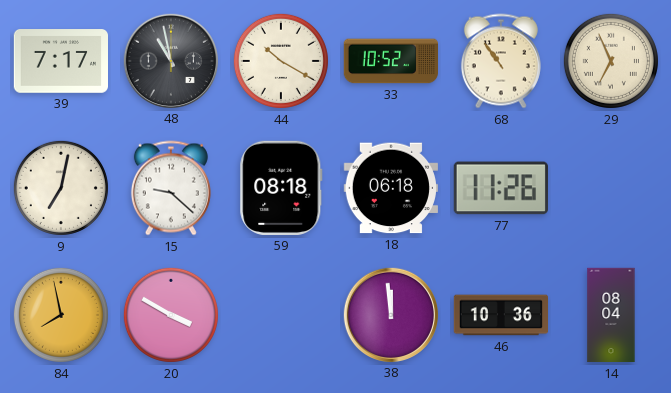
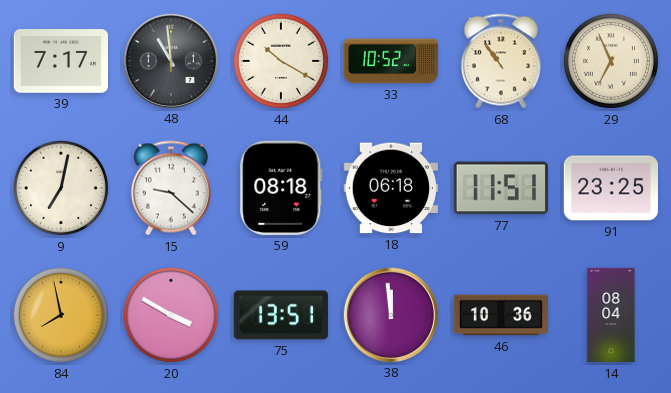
48: 10:58 -> 10:59 (170, 60)
77: 11:26 -> 11:51 (501, 188)
91: none -> 23:25 (610, 188)
75: none -> 13:51 (281, 315)
